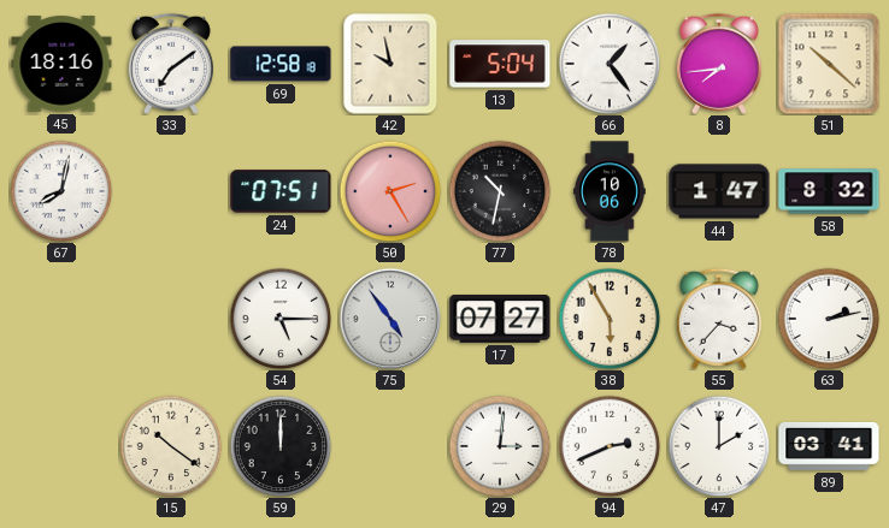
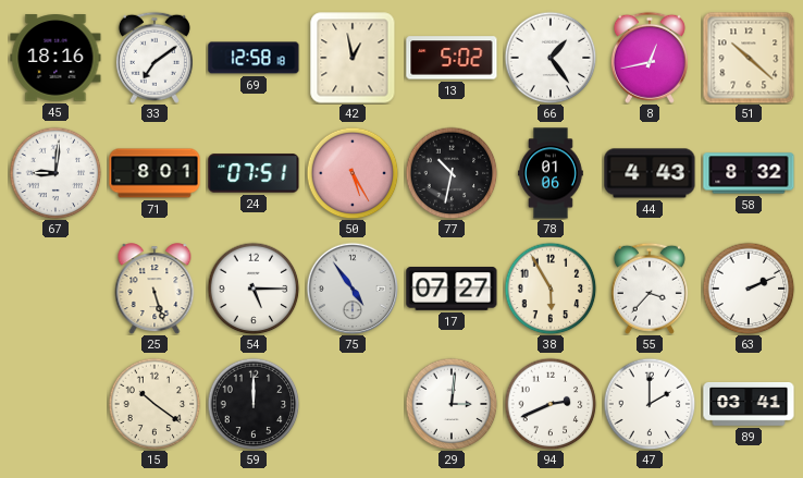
42: 9:58 -> 12:58 (353, 58)
13: 5:04 -> 5:02 (452, 58)
8: 7:44 -> 12:43 (650, 58)
67: 8:02 -> 9:01 (55, 173)
71: none -> 8:01 (155, 173)
50: 2:25 -> 5:25 (353, 173)
78: 10:06 -> 01:06 (552, 173)
44: 1:47 -> 4:43 (650, 173)
25: none -> 5:27 (155, 289)
63: 2:13 -> 2:11 (749, 289)
